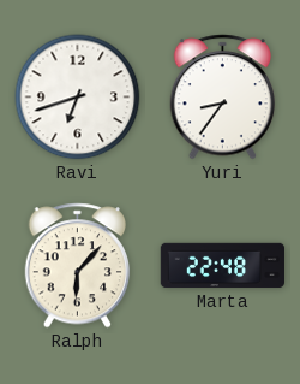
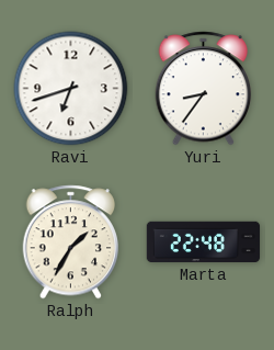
Ralph: 6:07 -> 1:35 (71, 242)
